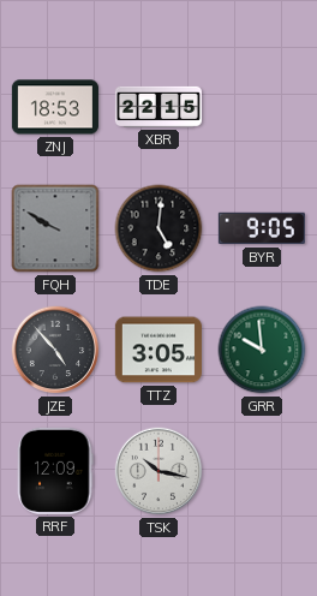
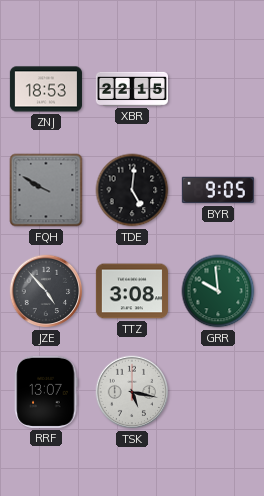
TTZ: 3:05 -> 3:08 (132, 291)
RRF: 12:09 -> 13:07 (46, 392)
TSK: 10:17 -> 5:17 (132, 392)
